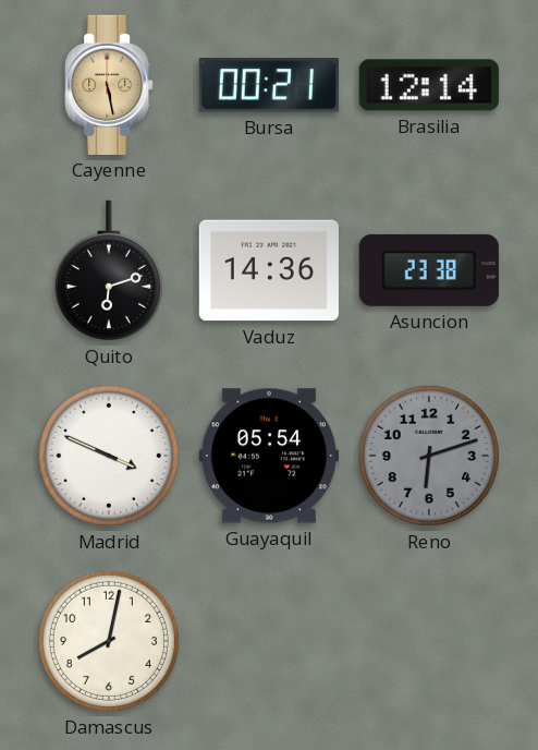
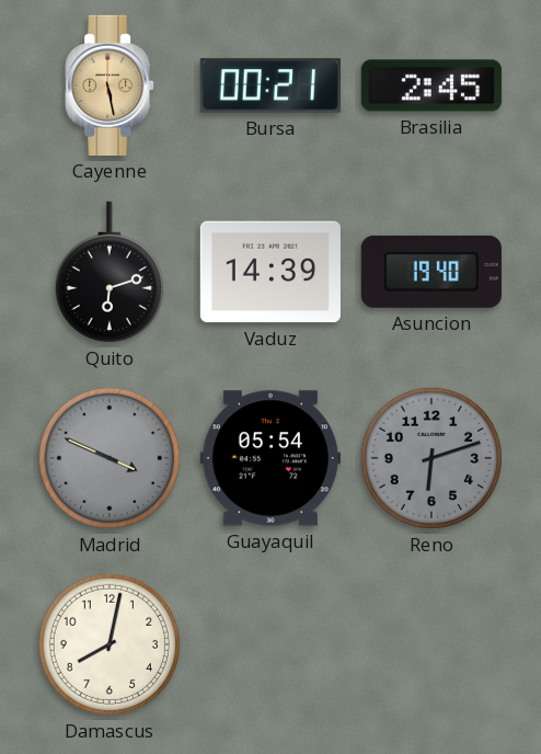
Brasilia: 12:14 -> 2:45 (431, 85)
Vaduz: 14:36 -> 14:39 (270, 272)
Asuncion: 23:38 -> 19:40 (431, 272)
Madrid dial: white -> grey (110, 458)
